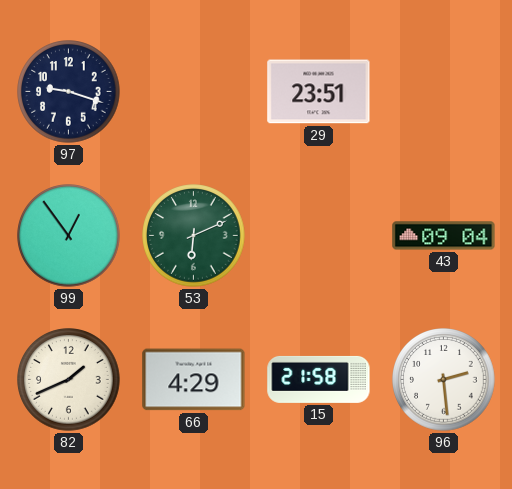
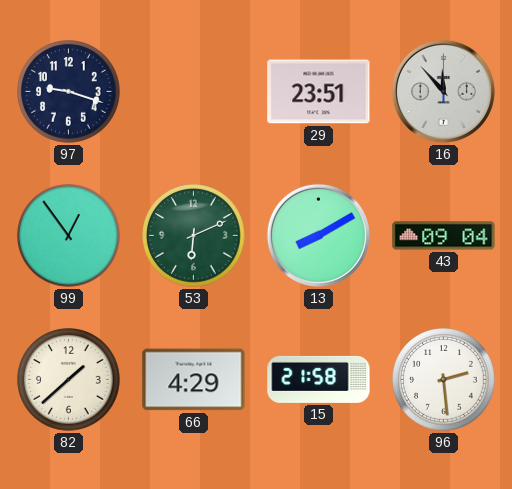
16: none -> 11:53 (443, 91)
13: none -> 8:10 (318, 235)
82: 1:41 -> 1:38 (69, 380)
